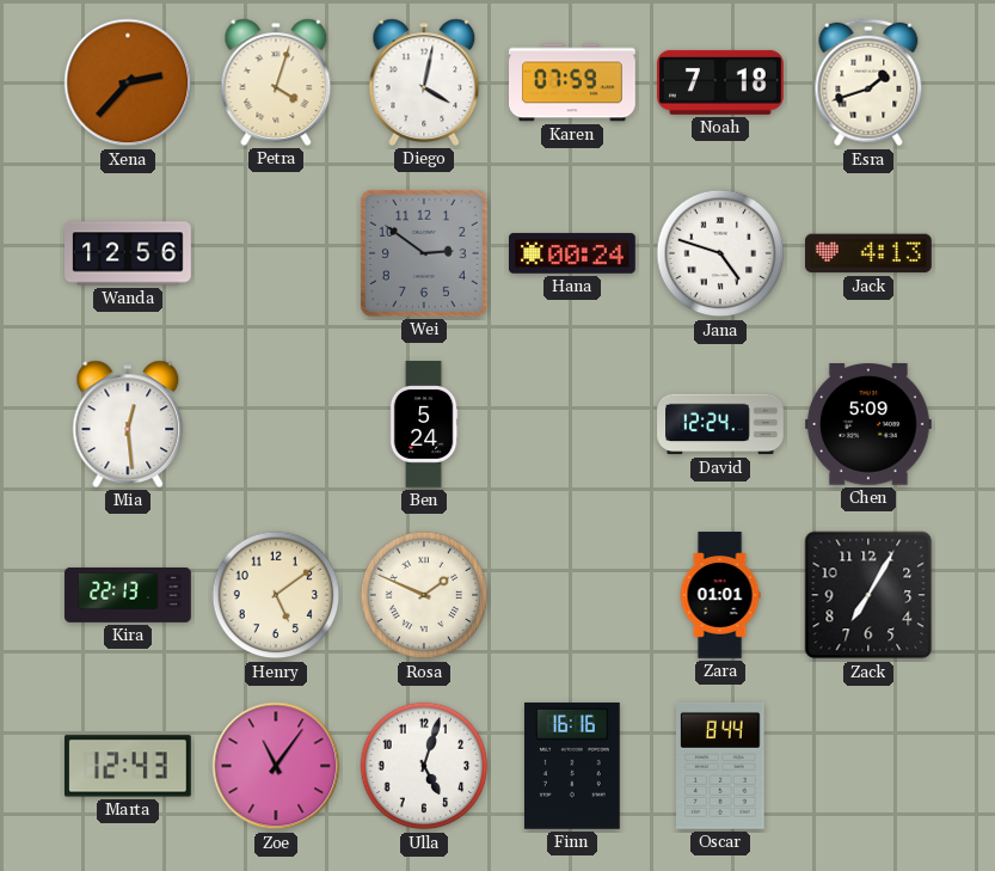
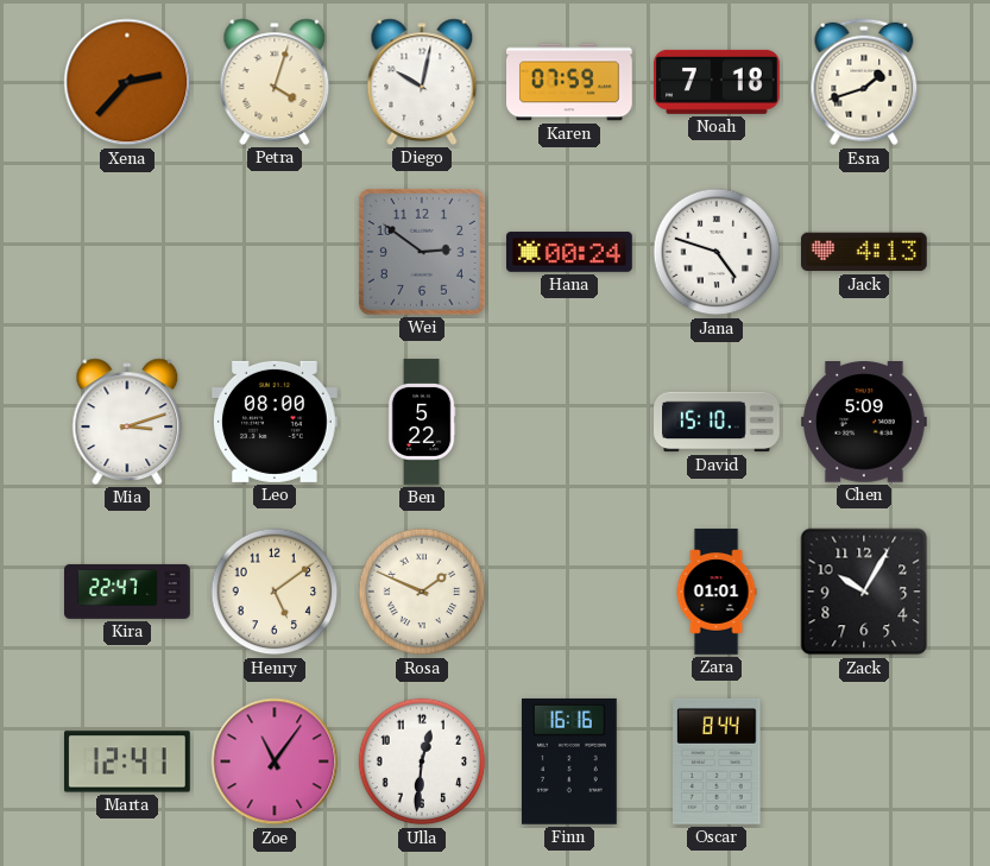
Diego: 4:02 -> 10:02 (422, 82)
Wanda: 12:56 -> none (128, 253)
Mia: 12:29 -> 3:12 (127, 422)
Leo: none -> 08:00 (276, 422)
Ben: 5:24 -> 5:22 (422, 422)
David: 12:24 -> 15:10 (717, 422)
Kira: 22:13 -> 22:47 (127, 592)
Zack: 7:05 -> 10:05 (864, 592)
Marta: 12:43 -> 12:41 (128, 761)
Ulla: 5:03 -> 12:31 (422, 761)
